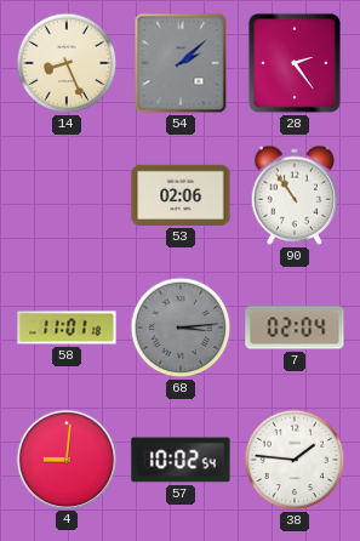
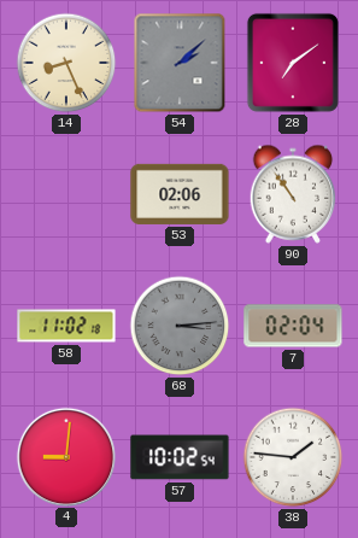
28: 2:24 -> 7:09 (293, 63)
58: 11:01 -> 11:02 (66, 326)
